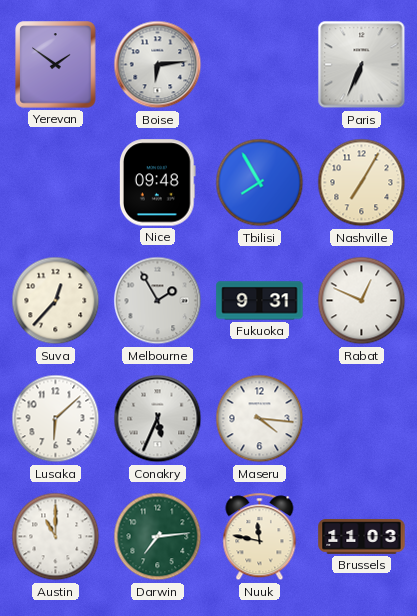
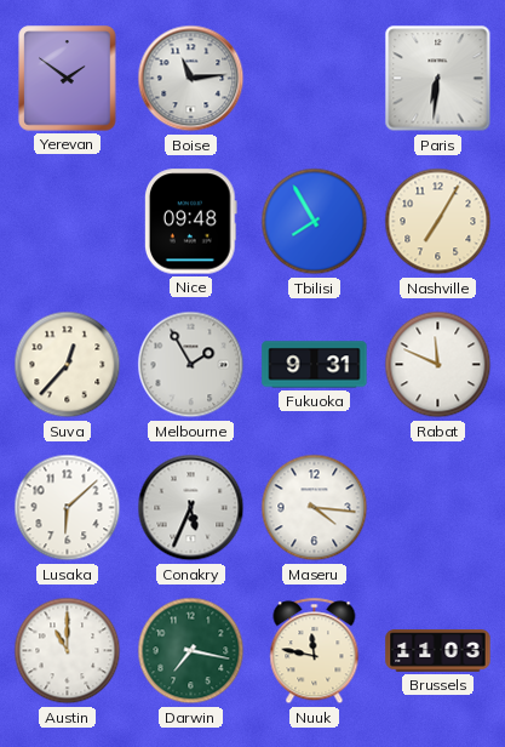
Boise: 6:14 -> 11:14 (191, 79)
Paris: 6:34 -> 6:31 (438, 79)
Rabat: 12:49 -> 11:49 (438, 365)
Darwin: 7:14 -> 7:17 (191, 651)
